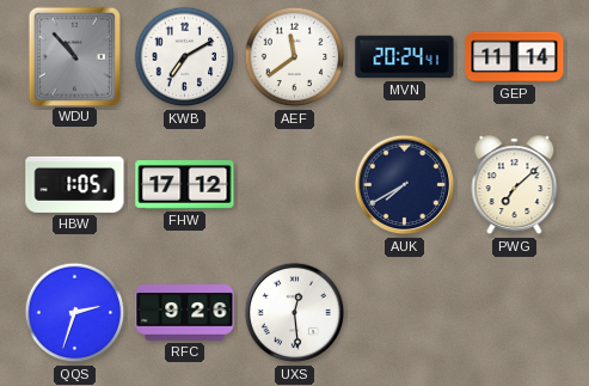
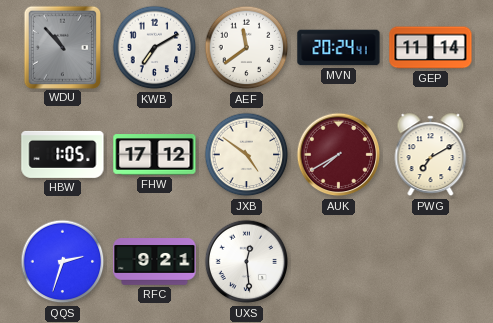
JXB: none -> 4:51 (247, 155)
AUK dial: navy -> burgundy (339, 155)
PWG: 7:08 -> 7:10 (431, 155)
RFC: 9:26 -> 9:21 (155, 262)
